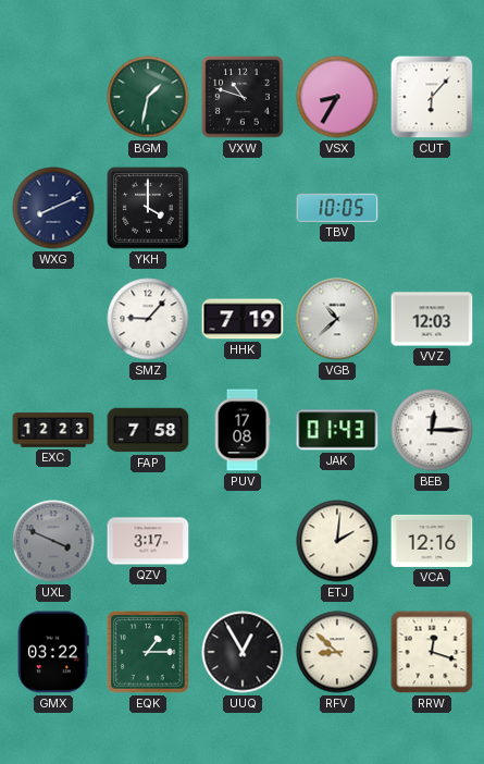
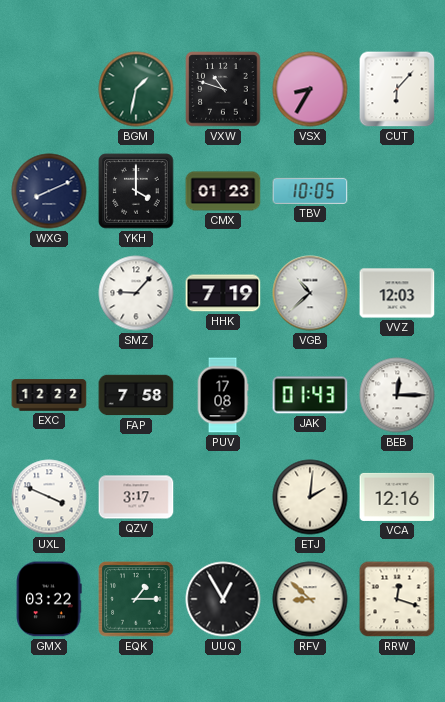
CMX: none -> 01:23 (223, 191)
EXC: 12:23 -> 12:22 (49, 395)
UXL dial: grey -> white (49, 497)
